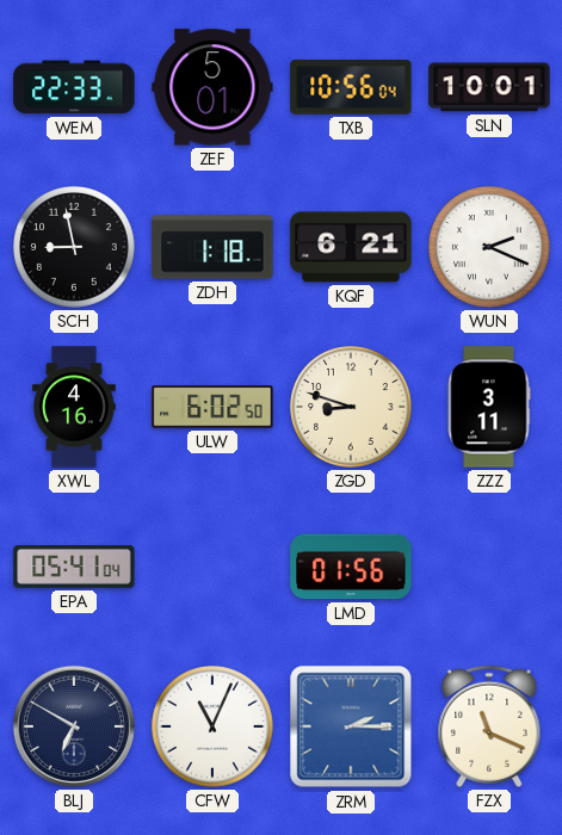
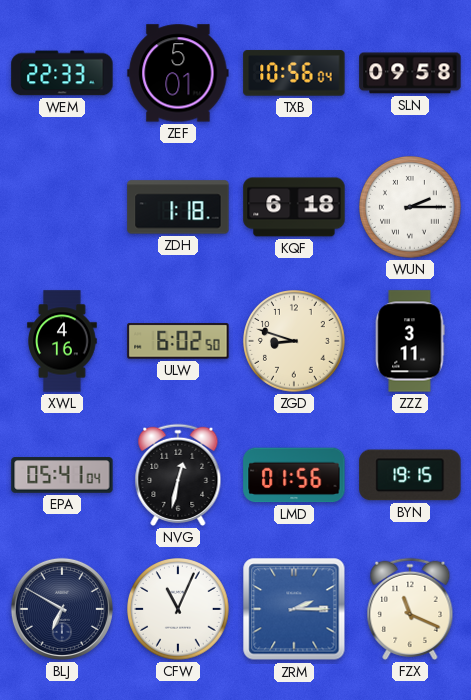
SLN: 10:01 -> 09:58 (410, 73)
SCH: 8:58 -> none (75, 248)
KQF: 6:21 -> 6:18 (294, 207)
WUN: 2:19 -> 2:15 (411, 208)
NVG: none -> 12:32 (178, 475)
BYN: none -> 19:15 (410, 475)
